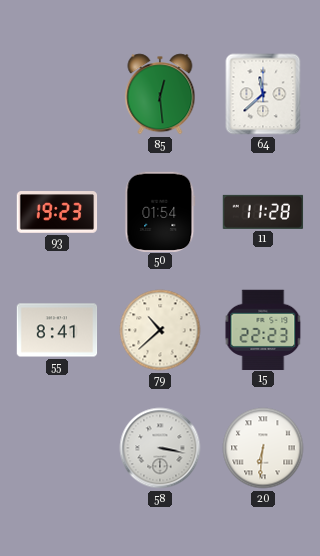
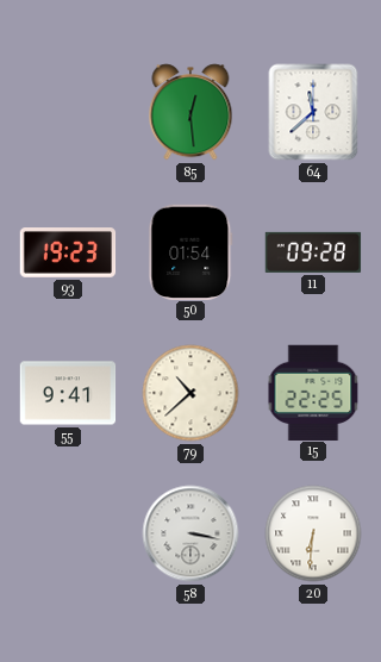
11: 11:28 -> 09:28 (313, 252)
55: 8:41 -> 9:41 (68, 393)
15: 22:23 -> 22:25 (313, 392)
